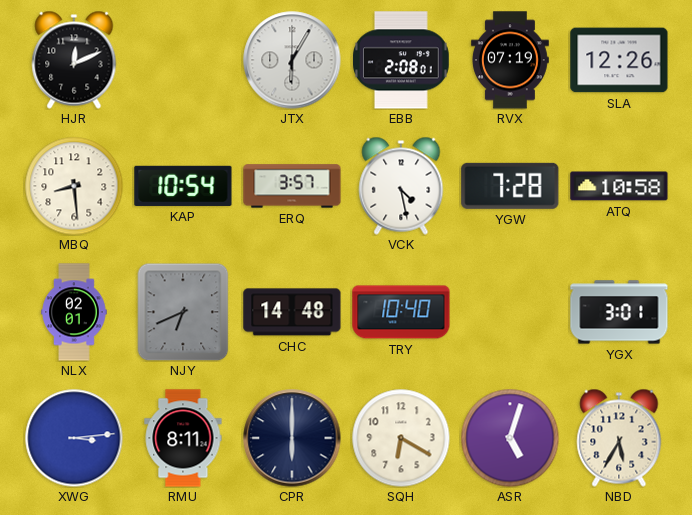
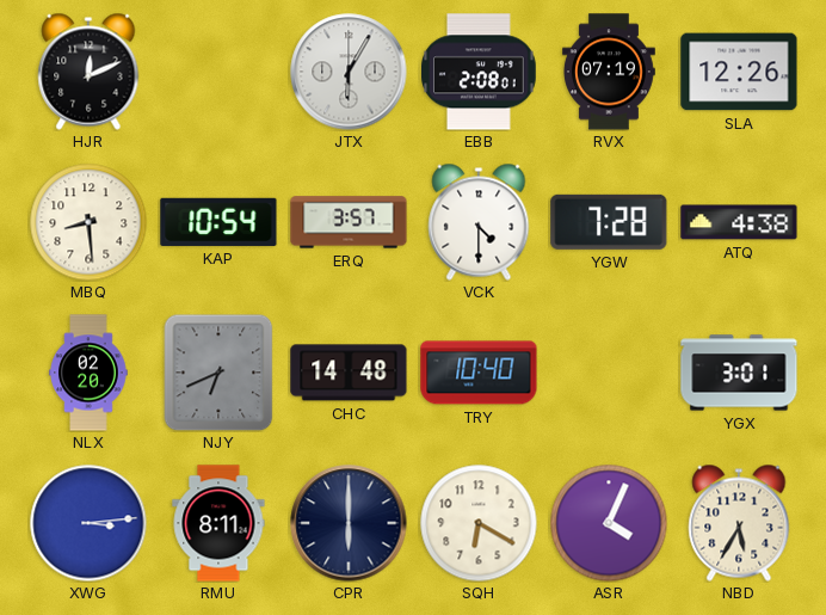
VCK: 4:28 -> 4:30 (479, 222)
ATQ: 10:58 -> 4:38 (739, 222)
NLX: 02:01 -> 02:20 (88, 373)
ASR: 5:03 -> 4:04 (609, 523)
